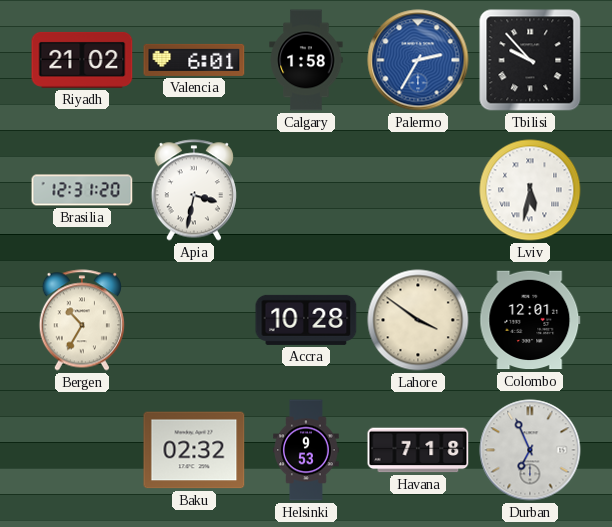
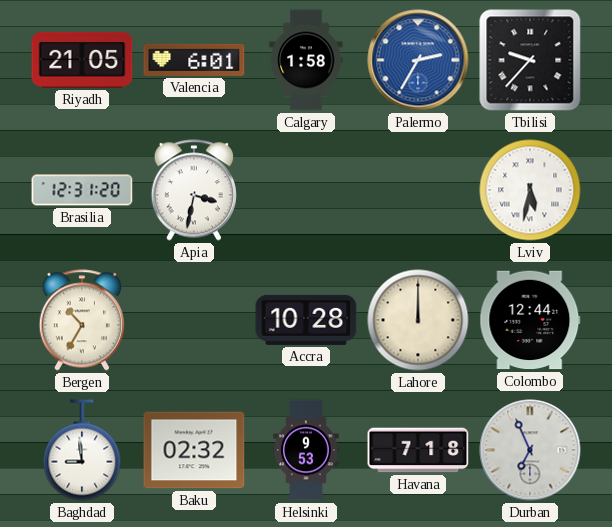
Riyadh: 21:02 -> 21:05 (82, 60)
Tbilisi: 9:53 -> 9:37 (530, 60)
Lahore: 3:51 -> 12:00 (418, 320)
Colombo: 12:01 -> 12:44 (530, 320)
Baghdad: none -> 8:59 (82, 450)
